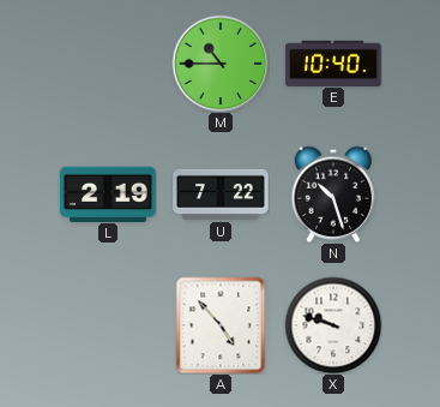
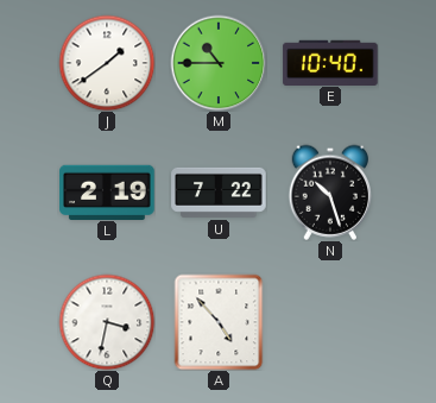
J: none -> 1:39 (107, 63)
Q: none -> 3:32 (107, 322)
X: 9:48 -> none (333, 325)
